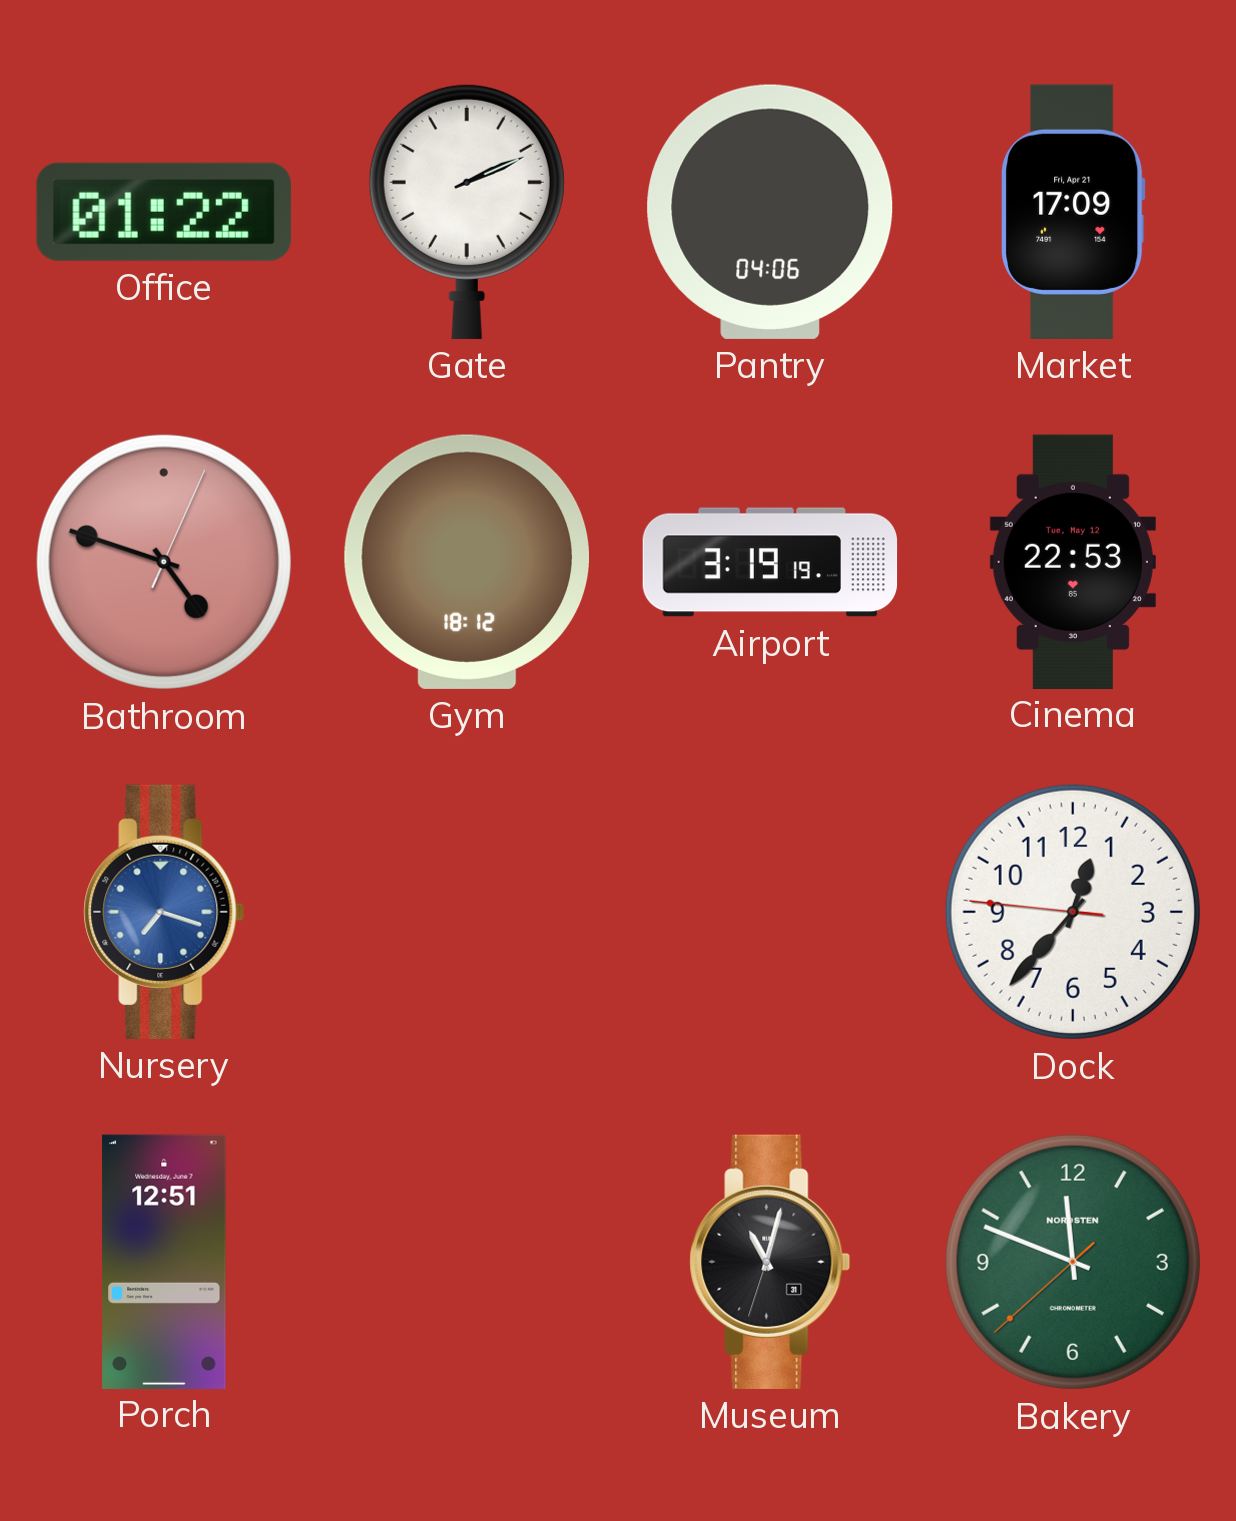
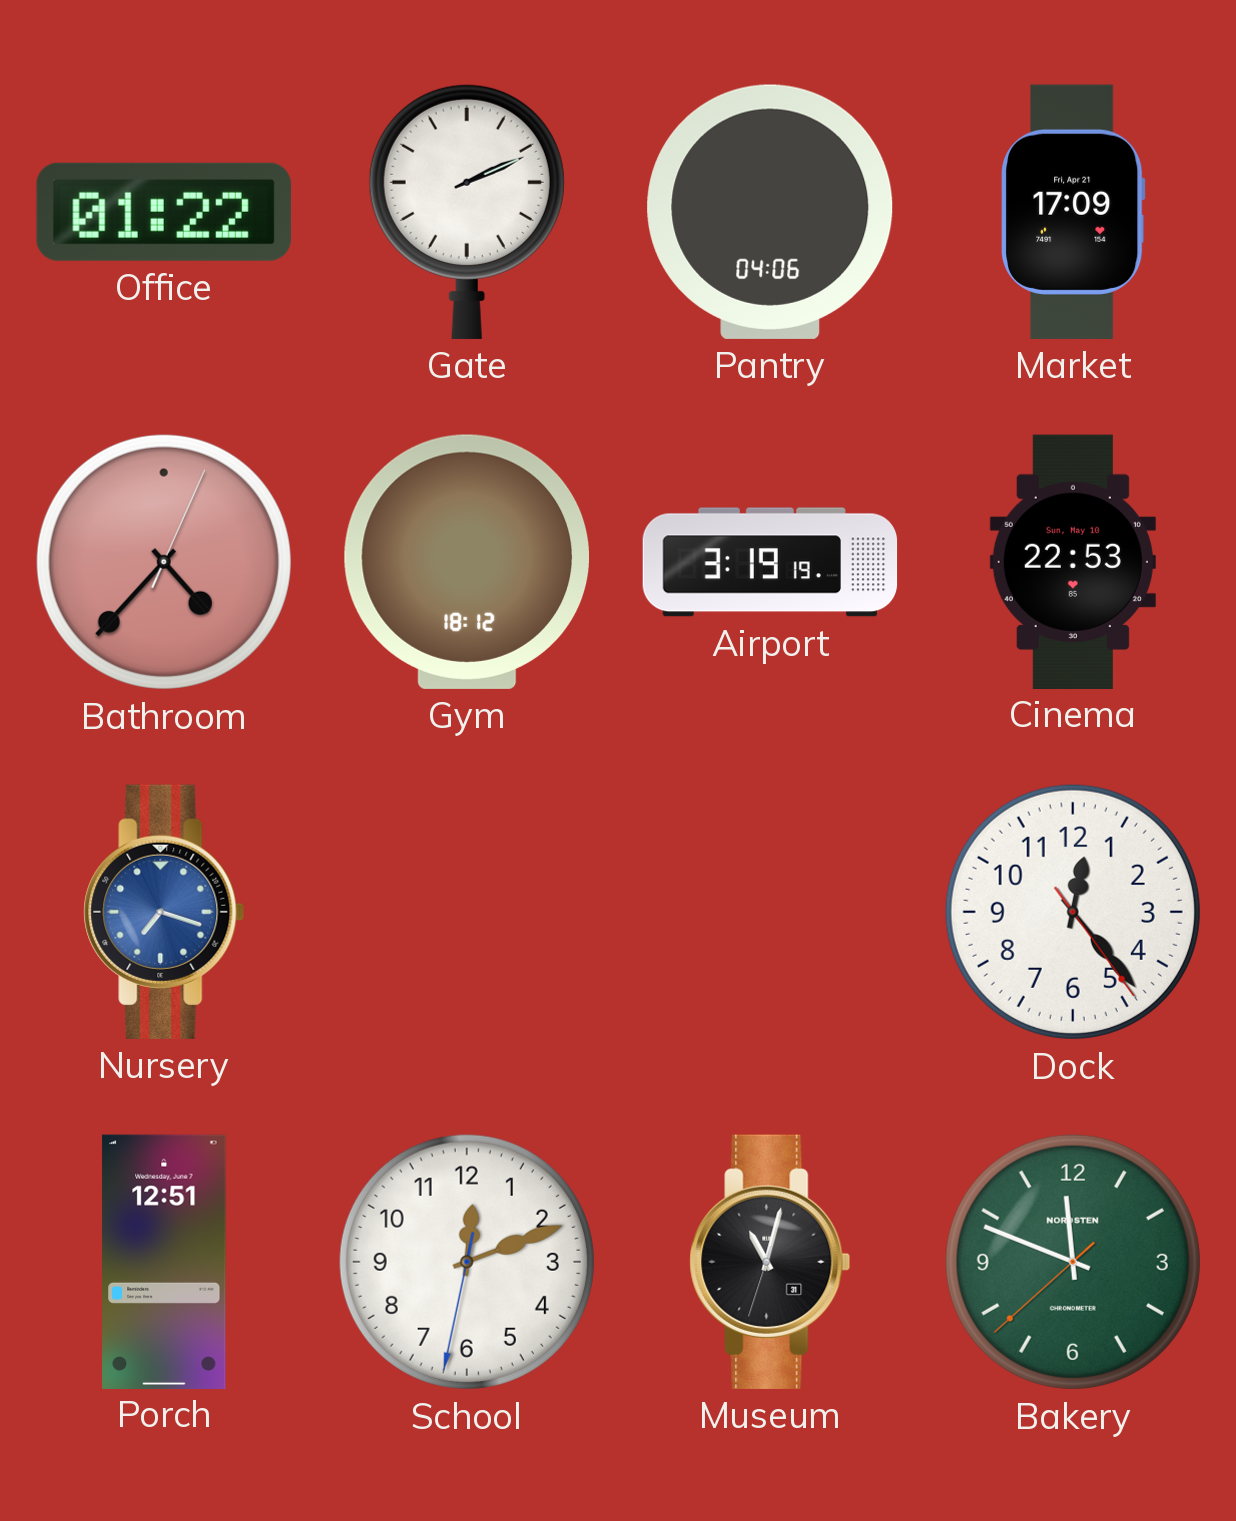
Bathroom: 4:48 -> 4:37 (164, 562)
Cinema date: Tue, May 12 -> Sun, May 10 (1073, 561)
Dock: 12:36 -> 12:23 (1073, 912)
School: none -> 12:11 (467, 1262)
